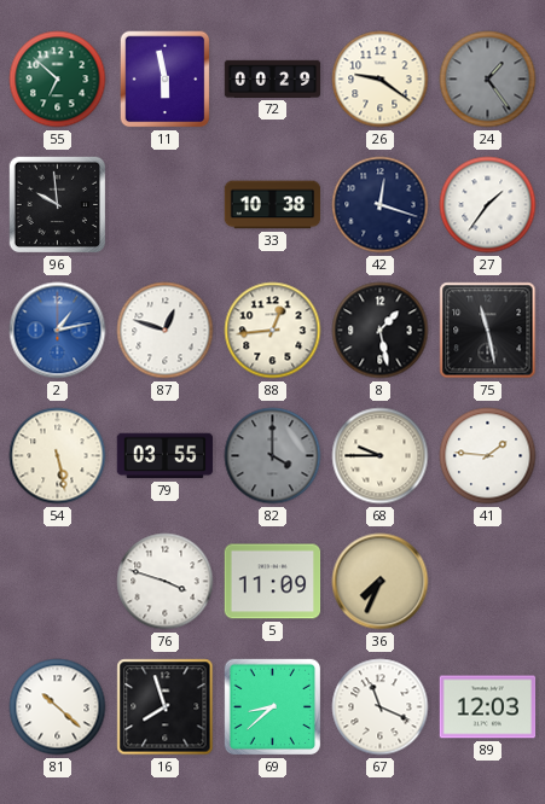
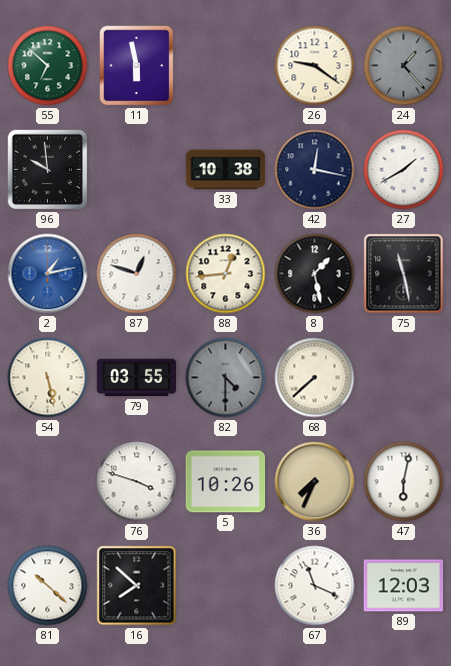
72: 00:29 -> none (273, 78)
24: 1:24 -> 1:23 (404, 66)
42: 12:18 -> 12:17 (315, 170)
27: 1:36 -> 1:40 (404, 170)
82: 4:00 -> 4:30 (226, 378)
68: 9:45 -> 7:38 (315, 378)
41: 1:46 -> none (488, 456)
5: 11:09 -> 10:26 (226, 482)
47: none -> 6:02 (404, 482)
16: 7:57 -> 7:52 (137, 586)
69: 8:38 -> none (273, 707)
